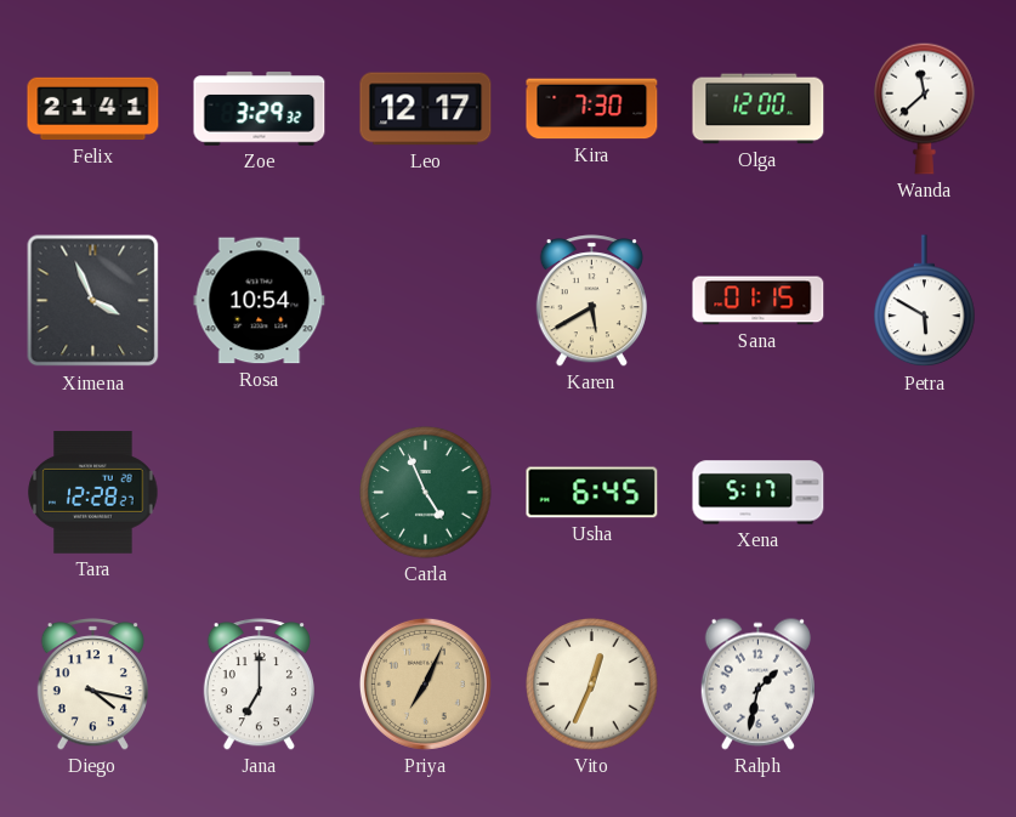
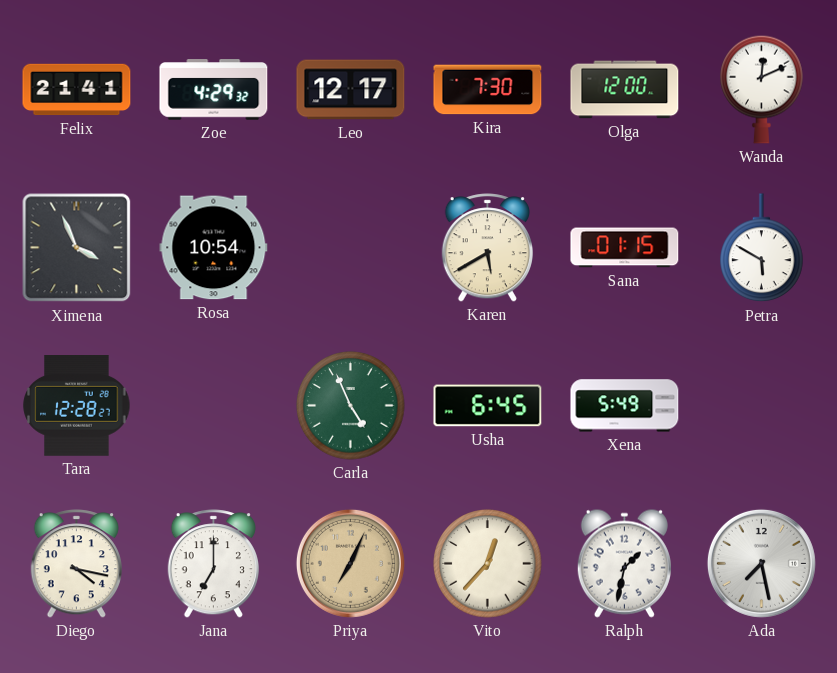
Zoe: 3:29 -> 4:29 (214, 90)
Wanda: 11:38 -> 12:11 (762, 89)
Xena: 5:17 -> 5:49 (625, 406)
Vito: 12:34 -> 12:37 (488, 564)
Ada: none -> 7:28 (761, 563)
